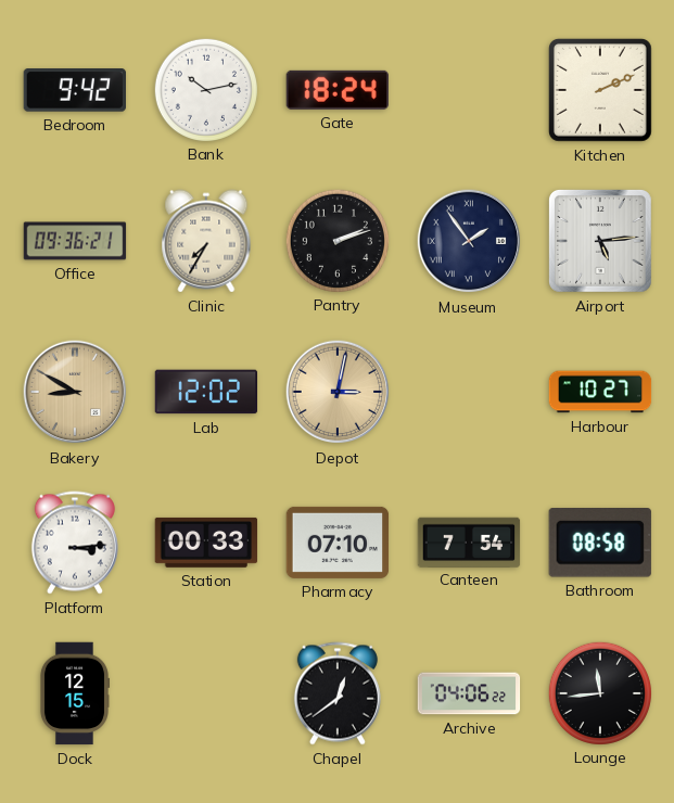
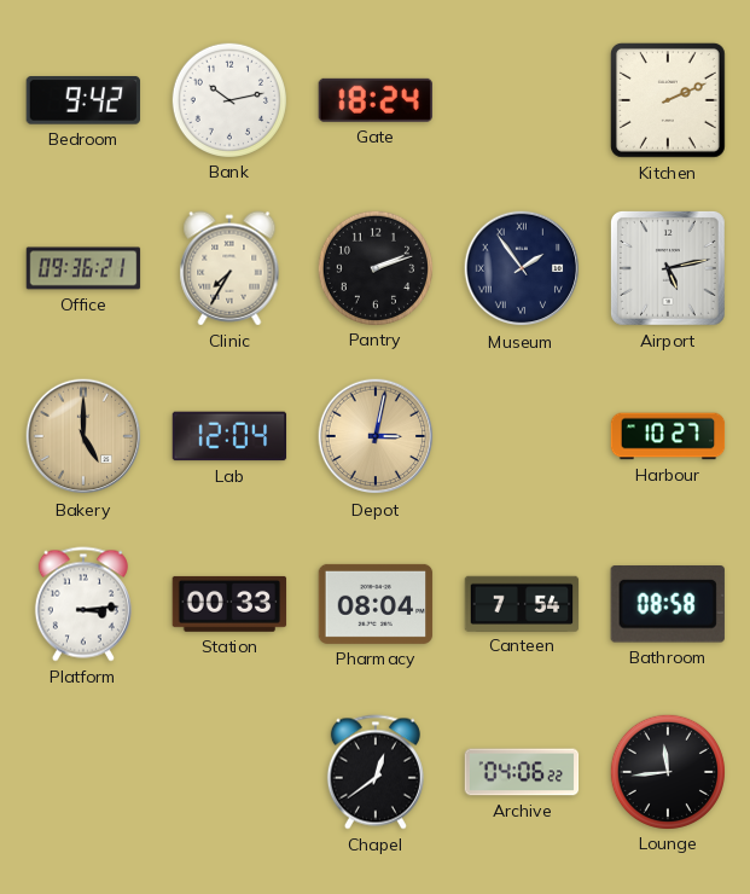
Airport: 5:14 -> 5:13 (668, 268)
Bakery: 8:50 -> 5:00 (83, 436)
Lab: 12:02 -> 12:04 (229, 436)
Pharmacy: 07:10 -> 08:04 (376, 604)
Dock: 12:15 -> none (74, 693)
